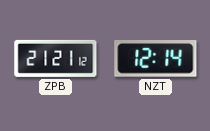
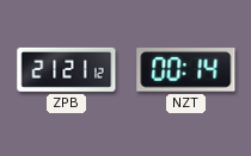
NZT: 12:14 -> 00:14 (186, 70)
